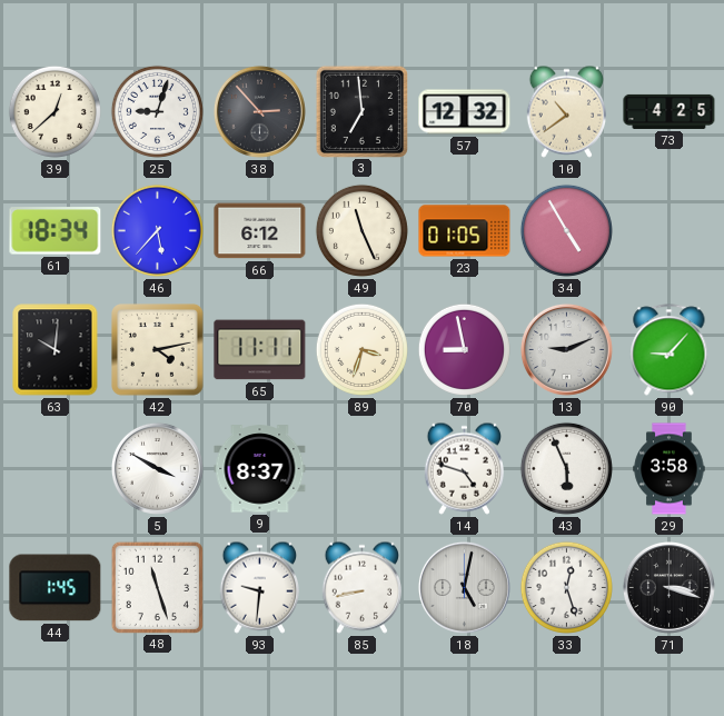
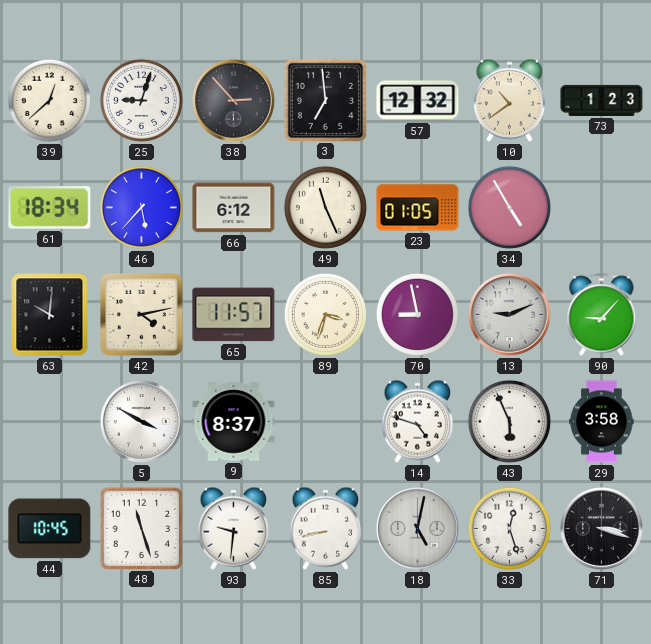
73: 4:25 -> 1:23 (602, 100)
65: 11:11 -> 11:57 (234, 315)
44: 1:45 -> 10:45 (50, 529)
